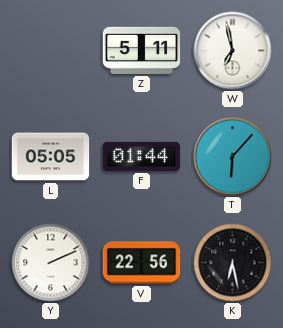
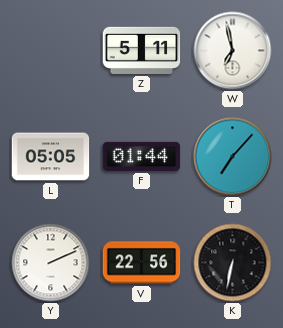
T: 6:07 -> 7:07 (233, 157)
K: 6:28 -> 6:32 (233, 263)
